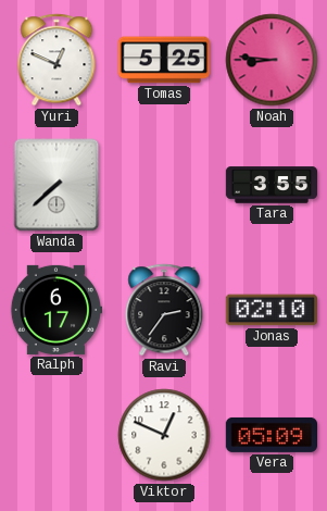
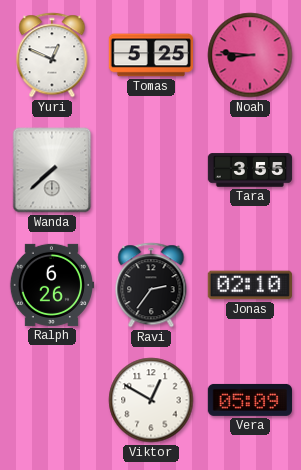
Ralph: 6:17 -> 6:26 (51, 285)
Viktor: 12:49 -> 12:50 (151, 400)
